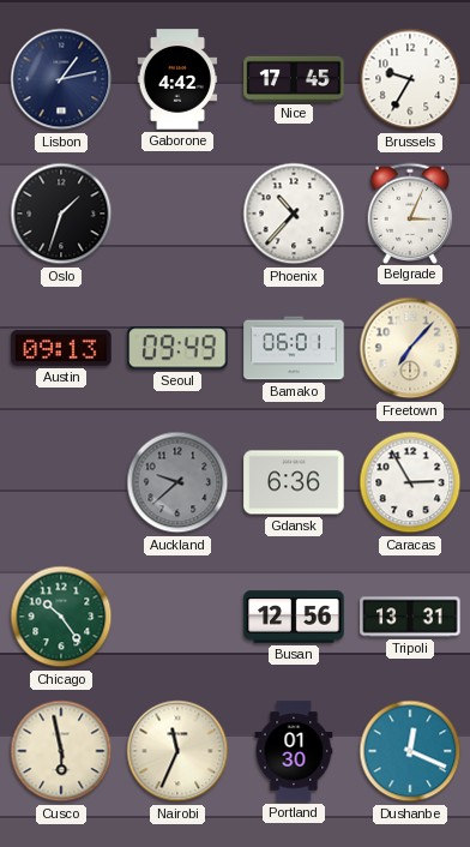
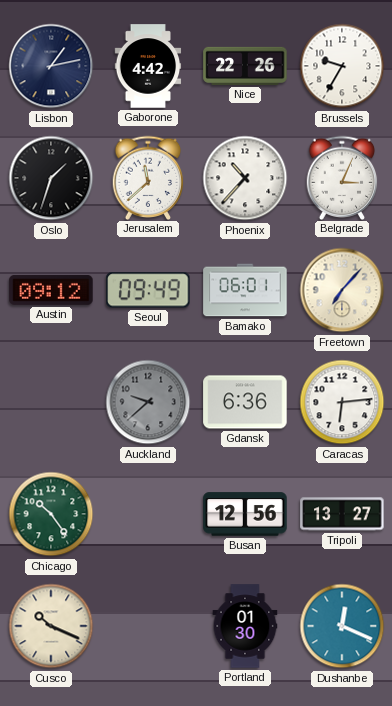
Nice: 17:45 -> 22:26 (245, 66)
Jerusalem: none -> 11:38 (148, 177)
Austin: 09:13 -> 09:12 (51, 290)
Caracas: 2:55 -> 6:14 (342, 402)
Tripoli: 13:31 -> 13:27 (342, 514)
Cusco: 5:58 -> 10:19 (51, 626)
Nairobi: 11:34 -> none (177, 751)
